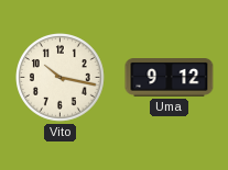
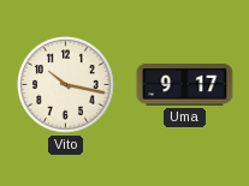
Uma: 9:12 -> 9:17 (185, 85)
